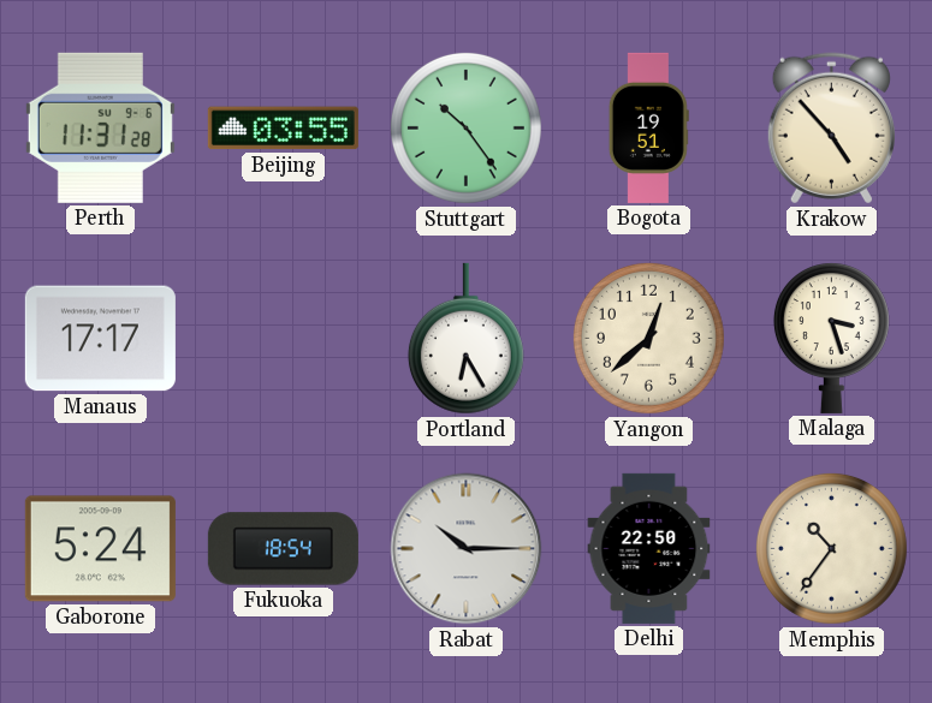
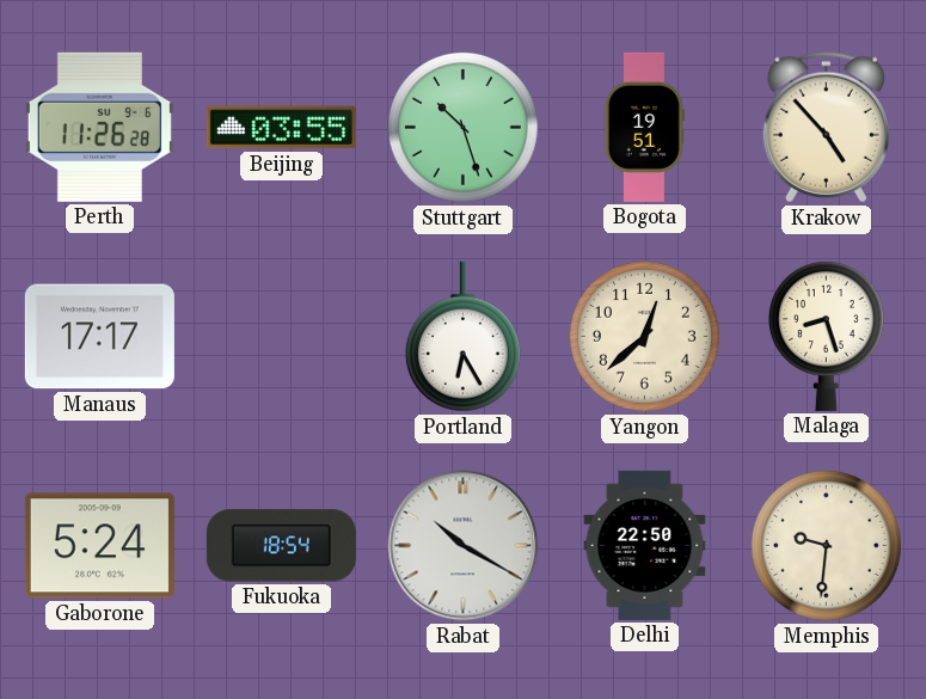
Perth: 11:31 -> 11:26 (99, 127)
Stuttgart: 10:24 -> 10:27 (462, 127)
Malaga: 3:27 -> 8:27 (826, 336)
Rabat: 10:15 -> 10:20 (464, 546)
Memphis: 10:36 -> 9:31 (826, 545)
